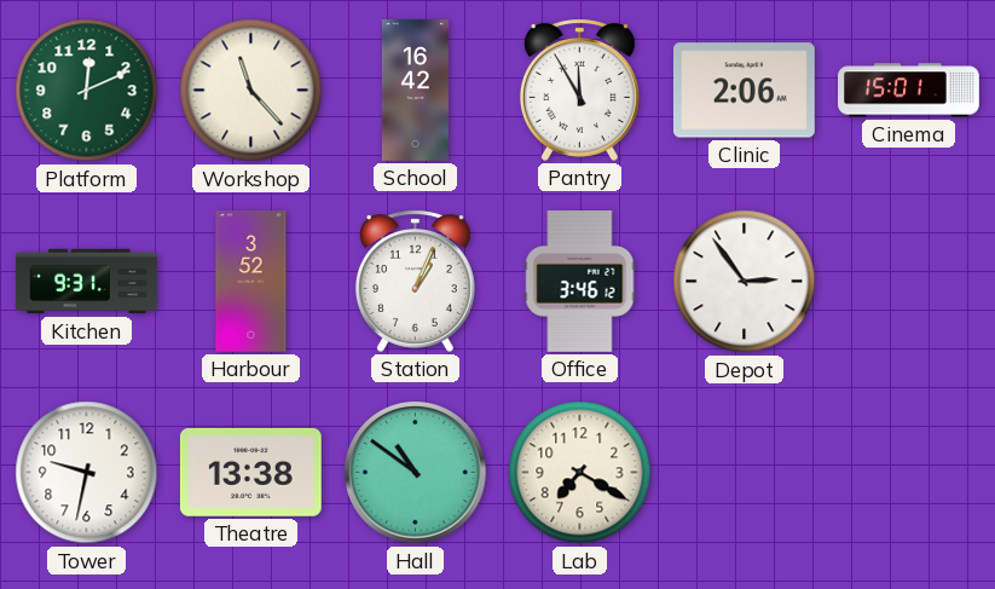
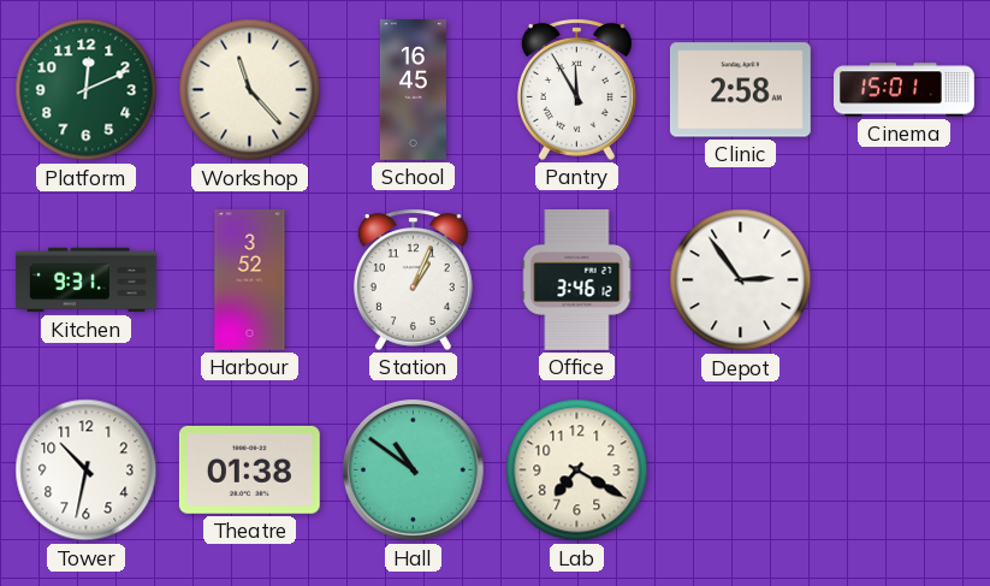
School: 16:42 -> 16:45 (413, 90)
Clinic: 2:06 -> 2:58 (740, 90)
Tower: 9:32 -> 10:32 (87, 470)
Theatre: 13:38 -> 01:38 (249, 469)
